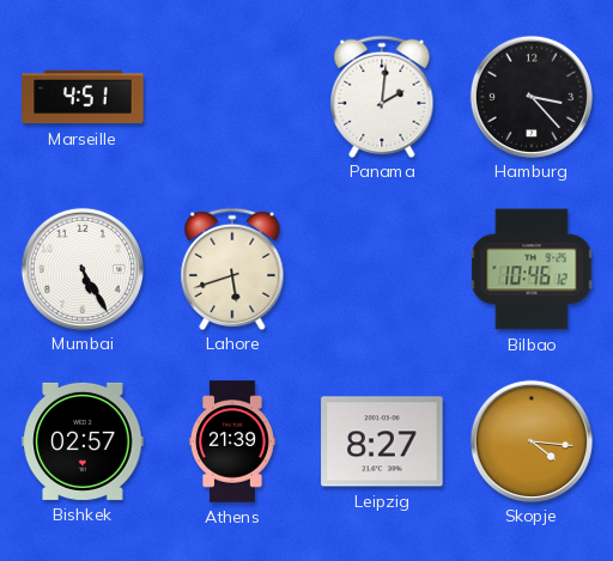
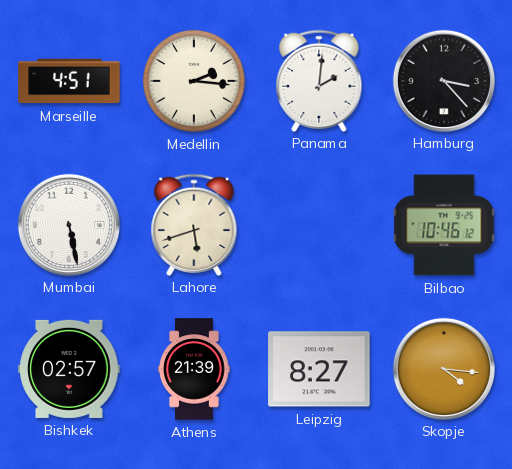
Medellin: none -> 2:16 (194, 81)
Mumbai: 5:25 -> 5:28 (68, 224)
